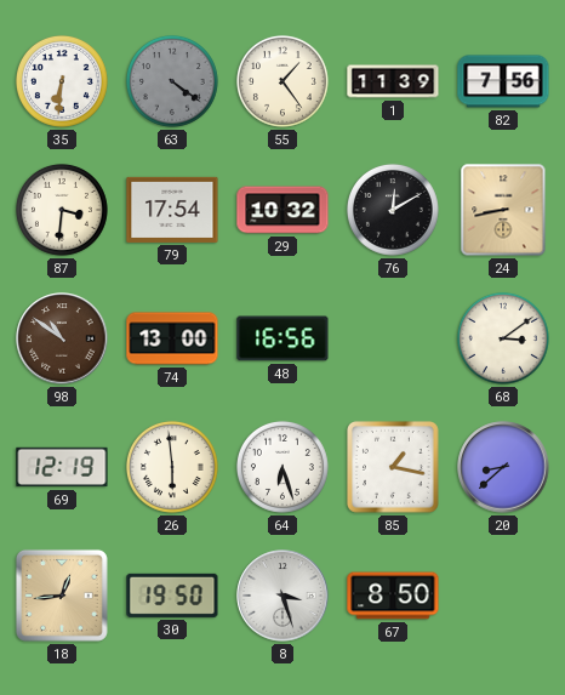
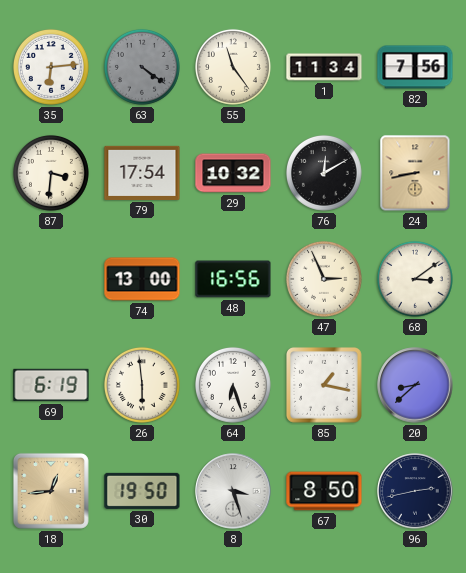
35: 6:31 -> 6:14 (51, 67)
55: 1:24 -> 11:24 (233, 67)
1: 11:39 -> 11:34 (324, 67)
98: 10:51 -> none (62, 338)
47: none -> 2:56 (324, 279)
69: 12:19 -> 6:19 (51, 385)
96: none -> 2:43 (415, 491)
